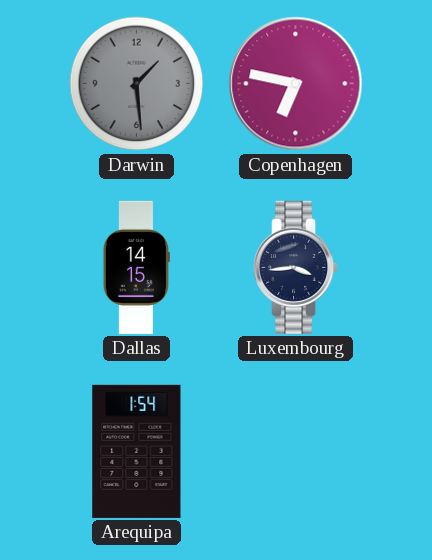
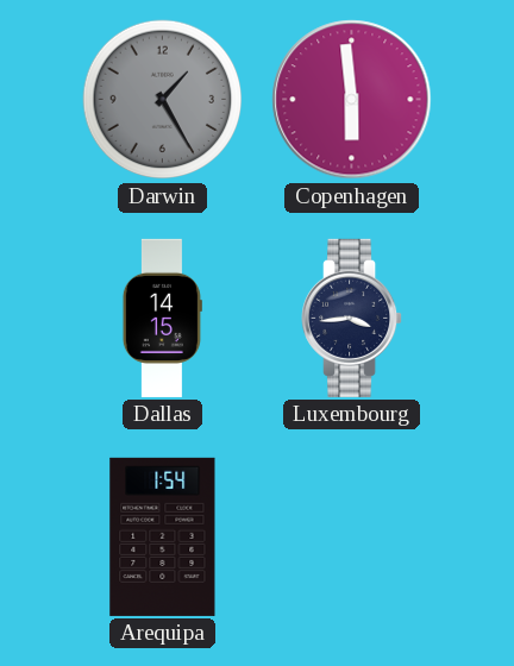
Darwin: 1:29 -> 1:25 (163, 100)
Copenhagen: 6:47 -> 5:59 (352, 100)
